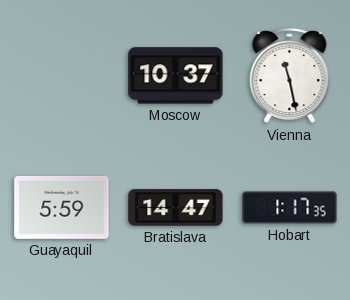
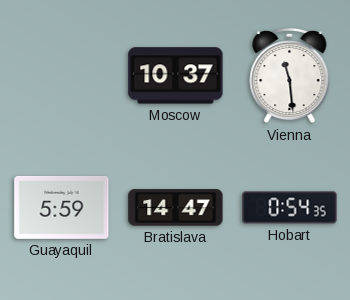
Vienna: 11:28 -> 11:29 (290, 76)
Hobart: 1:17 -> 0:54 (290, 208)
